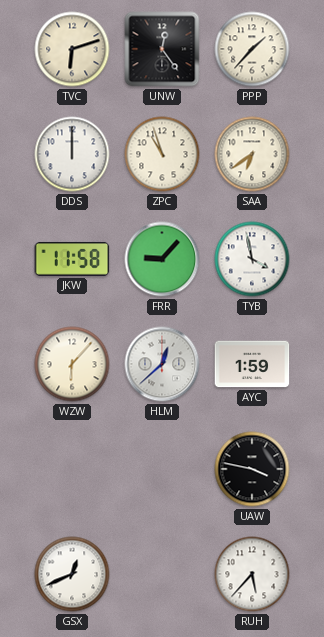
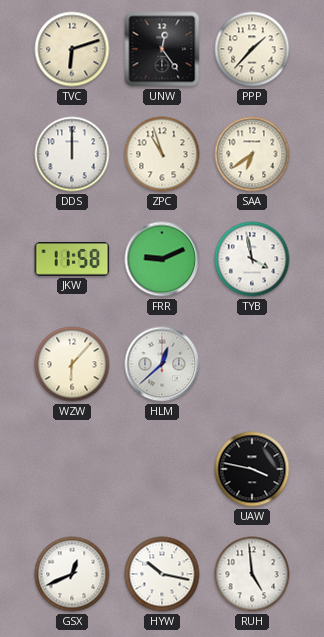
FRR: 9:07 -> 9:11 (162, 259)
AYC: 1:59 -> none (252, 364)
HYW: none -> 10:17 (162, 574)
RUH: 5:37 -> 4:59 (252, 574)
